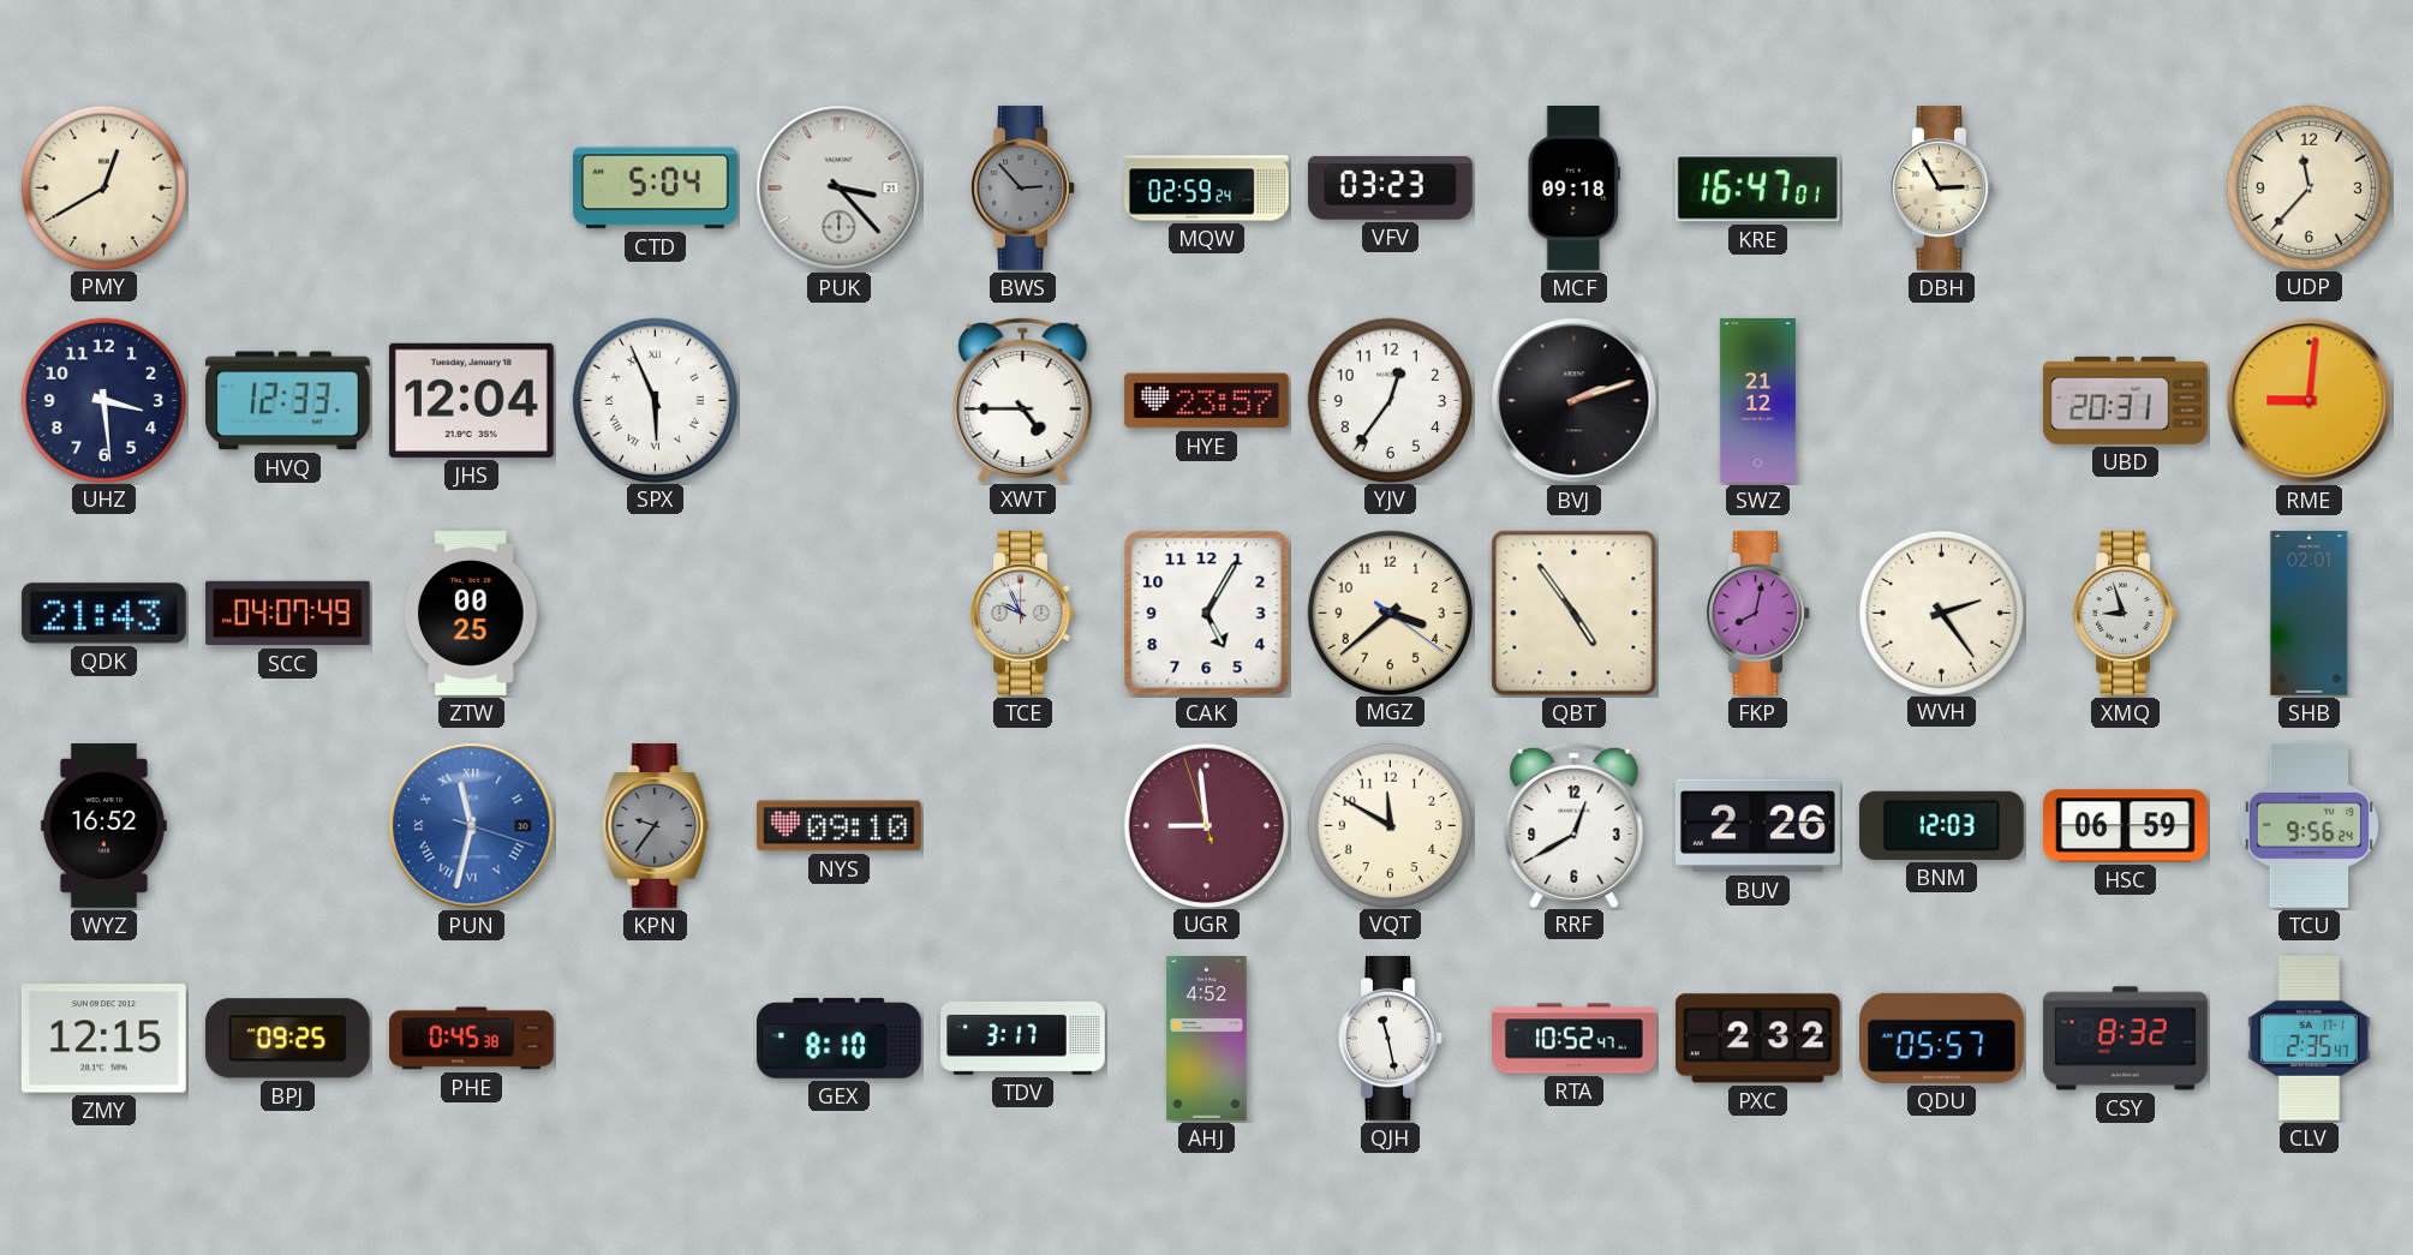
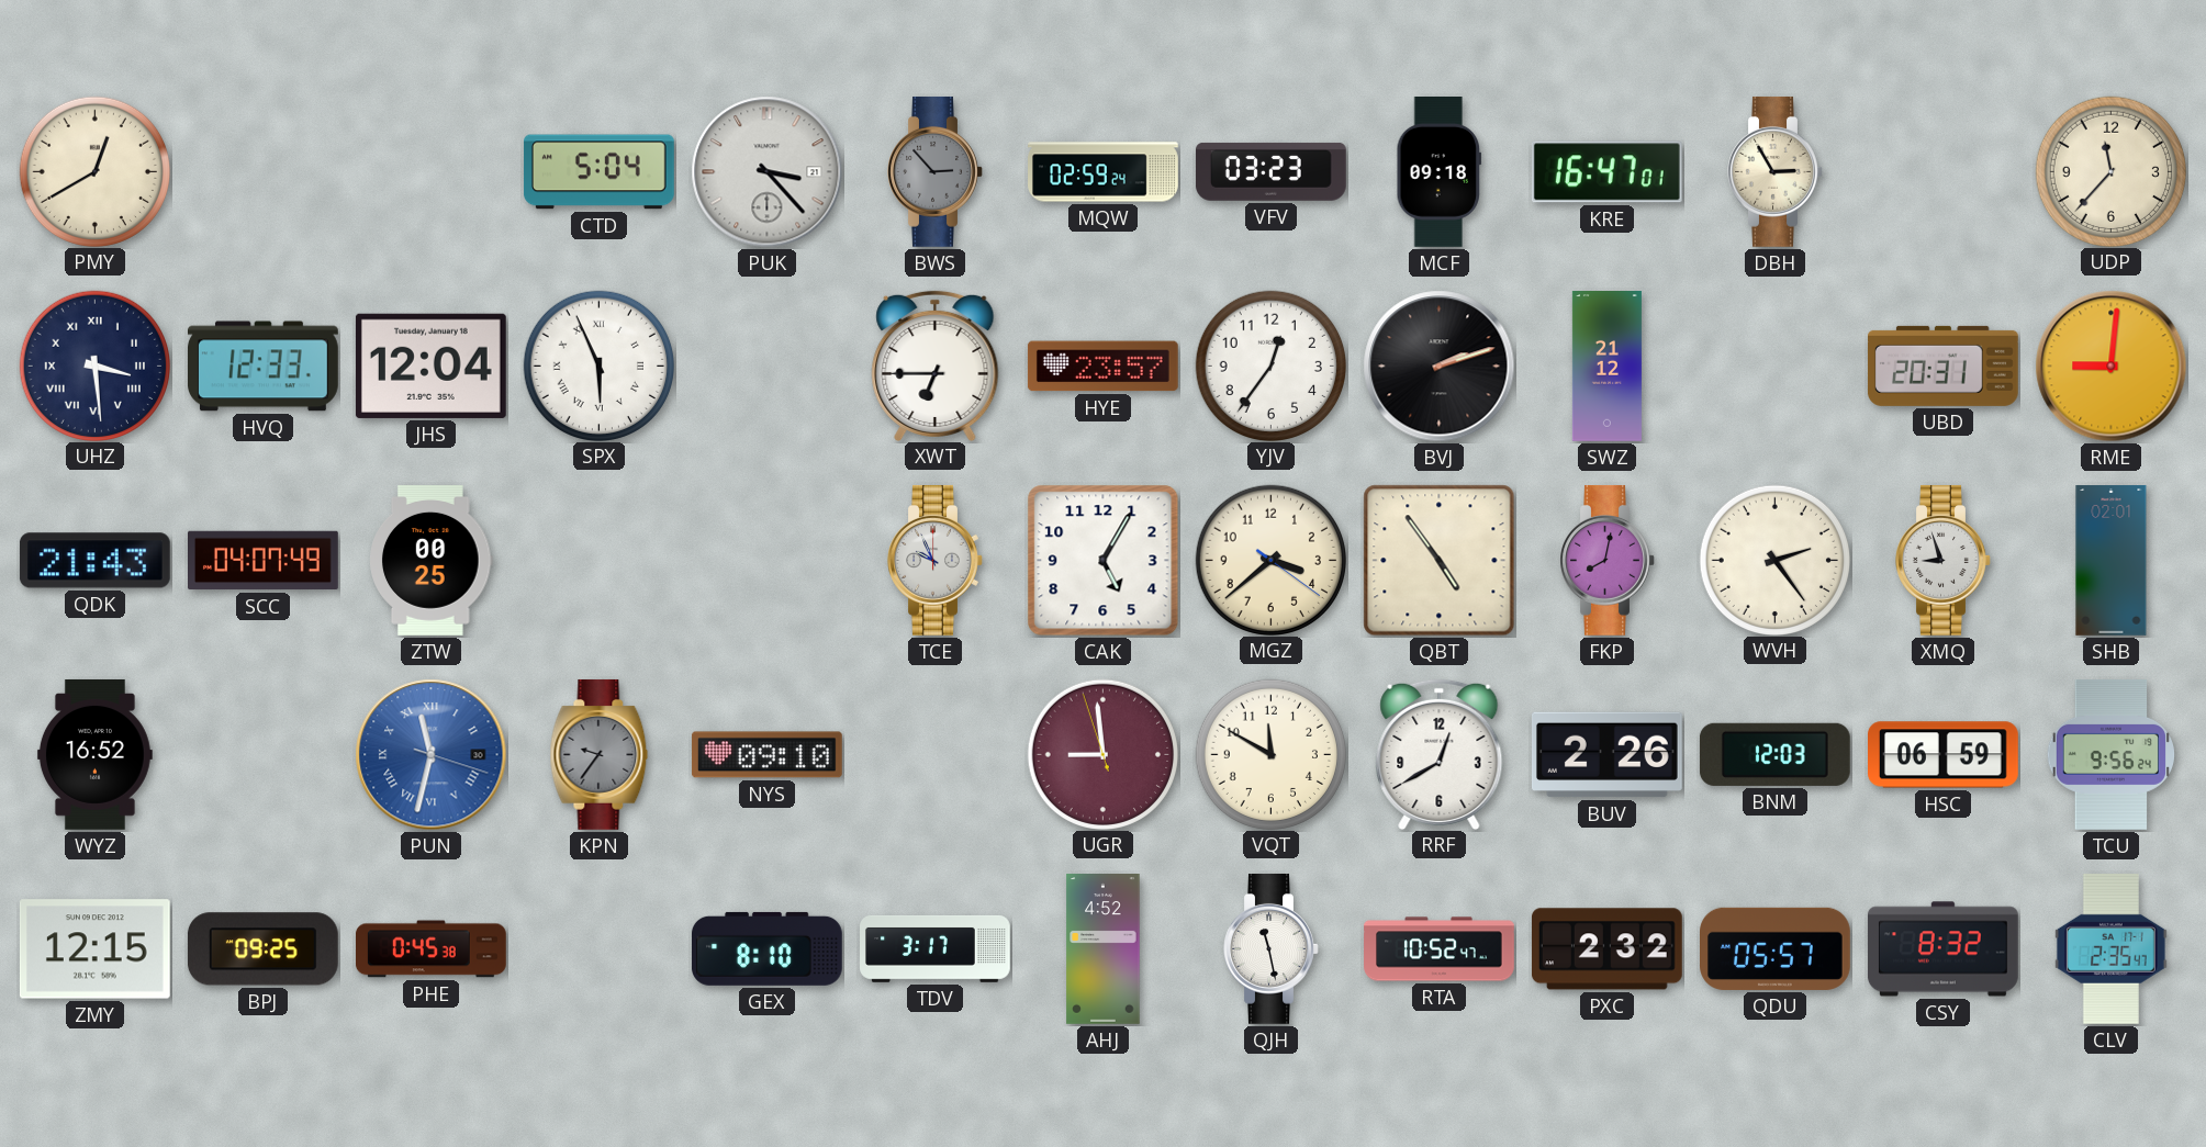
UHZ numerals: Arabic -> Roman (94, 366)
XWT: 4:45 -> 6:45 (936, 366)
